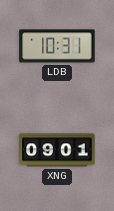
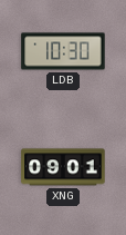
LDB: 10:31 -> 10:30 (63, 51)
